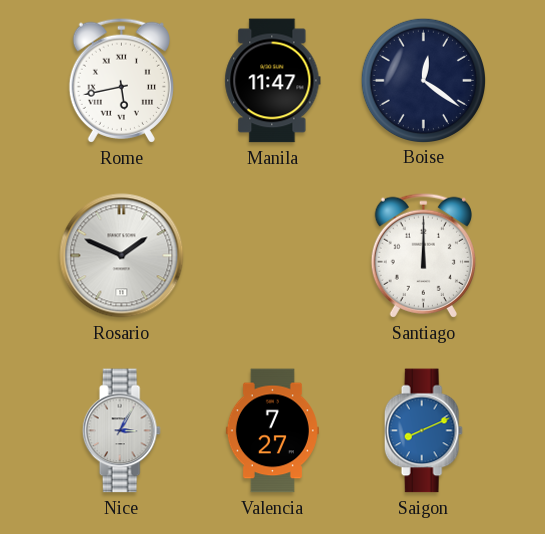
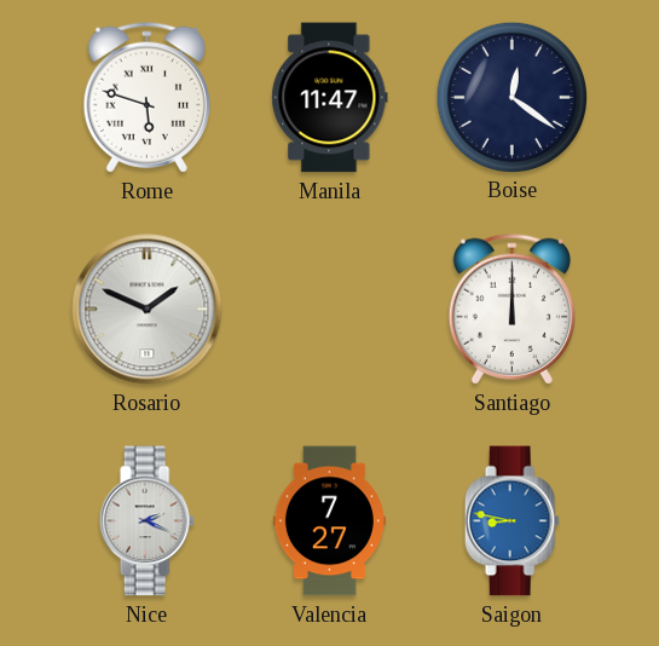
Rome: 5:43 -> 5:48 (146, 97)
Nice: 3:05 -> 2:19 (146, 521)
Saigon: 8:11 -> 8:47 (511, 521)
